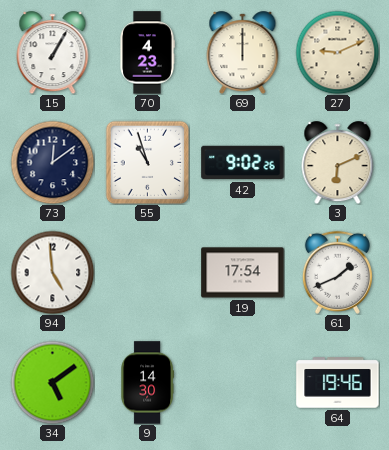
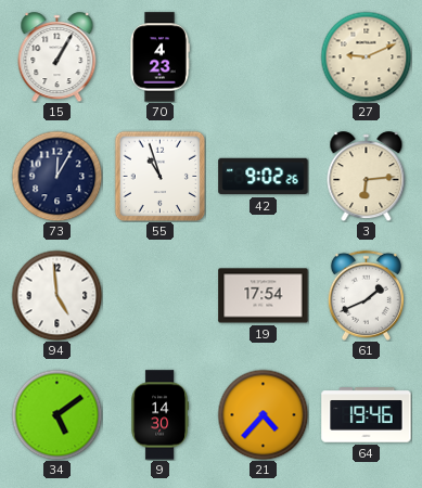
69: 12:00 -> none (243, 53)
73: 12:09 -> 12:05 (56, 176)
3: 6:11 -> 6:14 (367, 177)
21: none -> 4:37 (263, 414)
